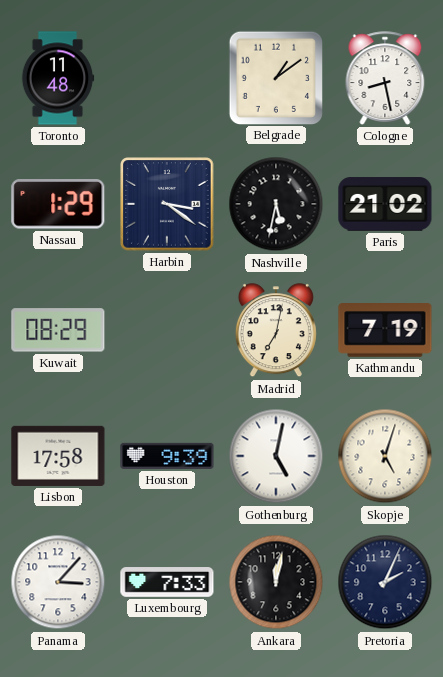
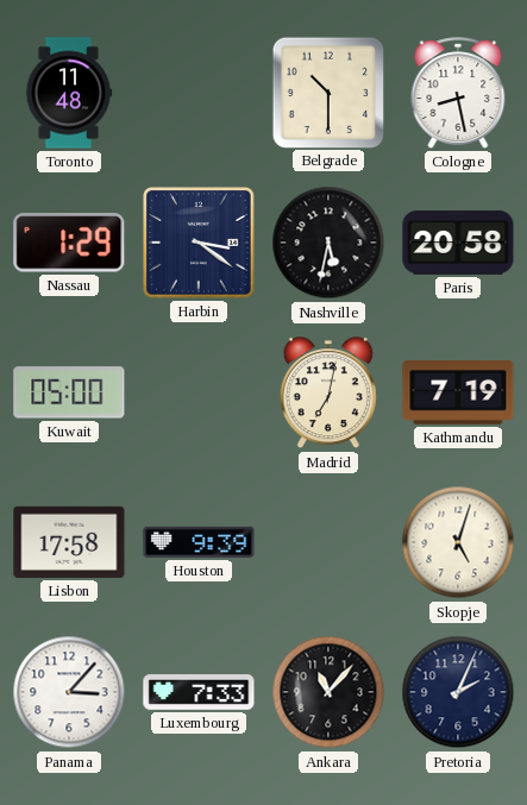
Belgrade: 1:09 -> 10:30 (327, 92)
Paris: 21:02 -> 20:58 (458, 243)
Kuwait: 08:29 -> 05:00 (69, 392)
Gothenburg: 5:02 -> none (276, 456)
Ankara: 12:02 -> 11:07 (328, 692)
